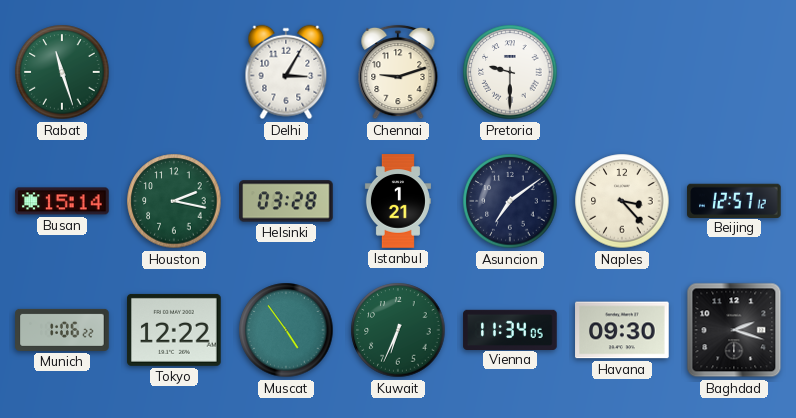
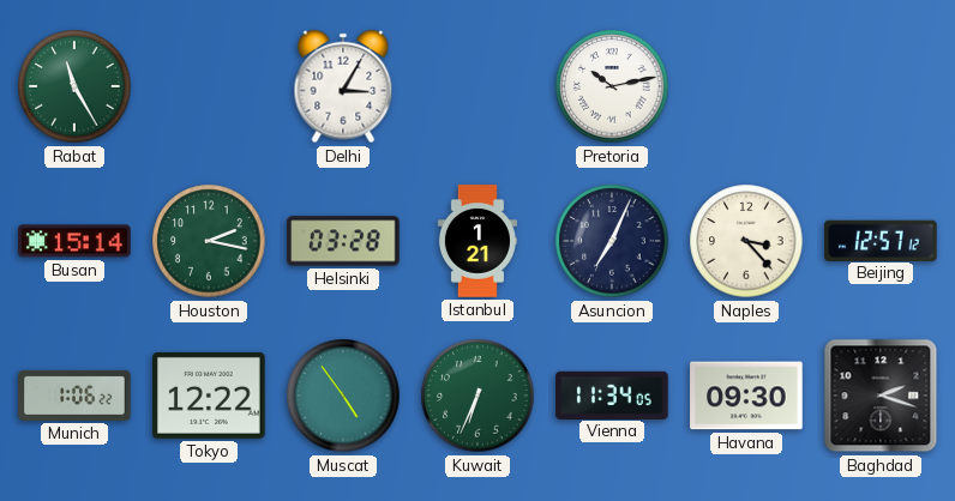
Rabat: 11:27 -> 11:25 (74, 86)
Chennai: 9:12 -> none (398, 72)
Pretoria: 9:30 -> 10:13 (612, 86)
Asuncion: 7:09 -> 7:04 (612, 241)
